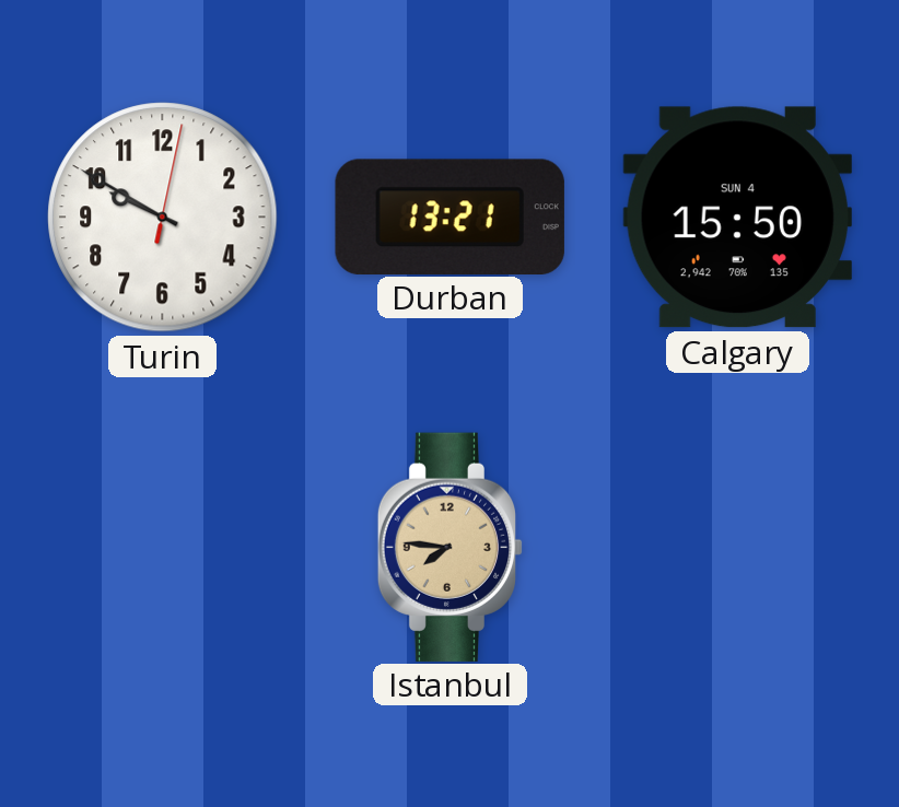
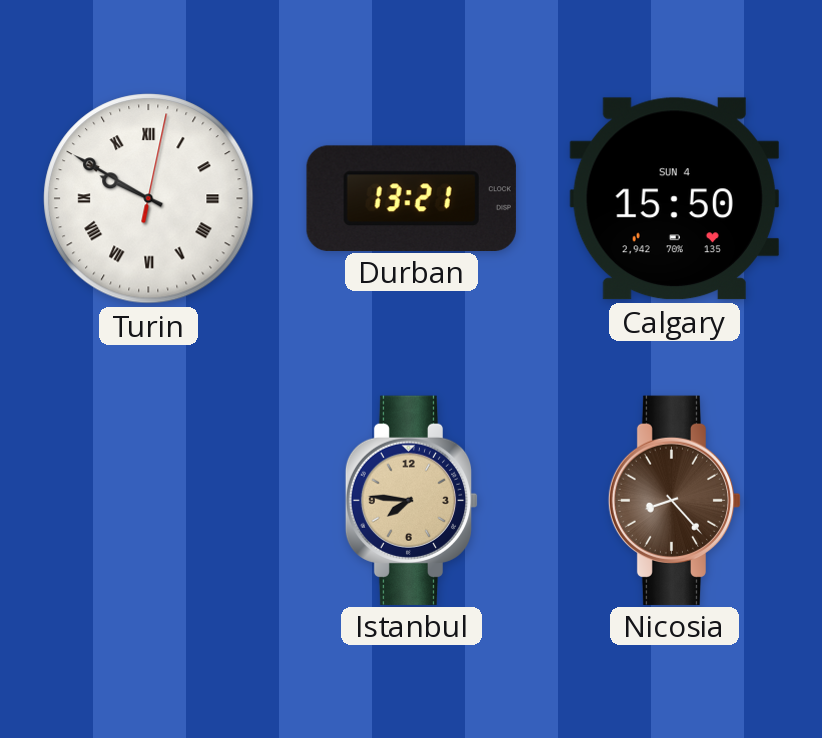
Turin numerals: Arabic -> Roman (149, 199)
Nicosia: none -> 8:23 (675, 500)
